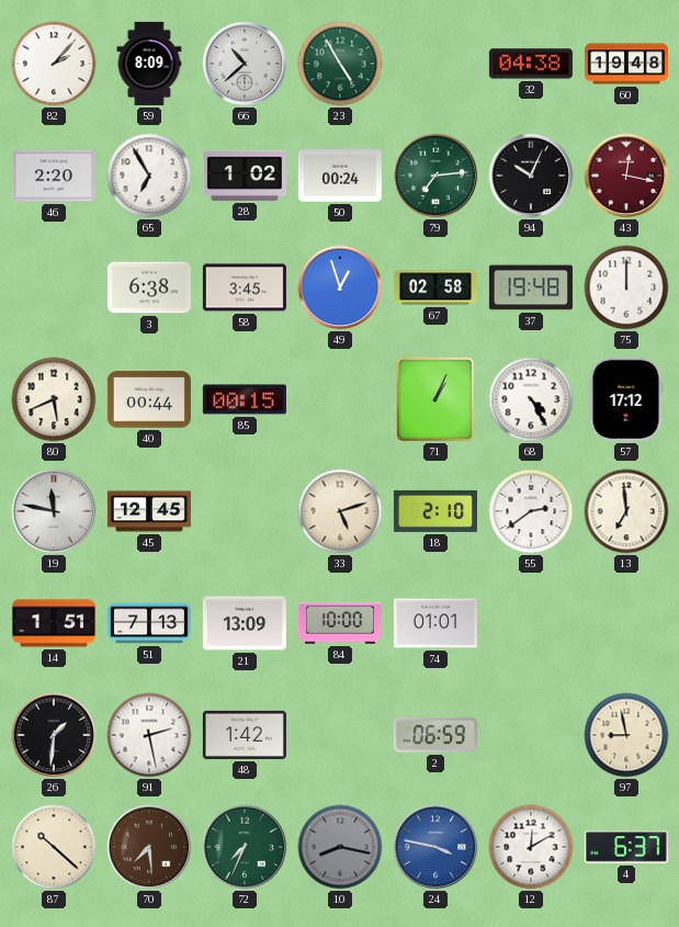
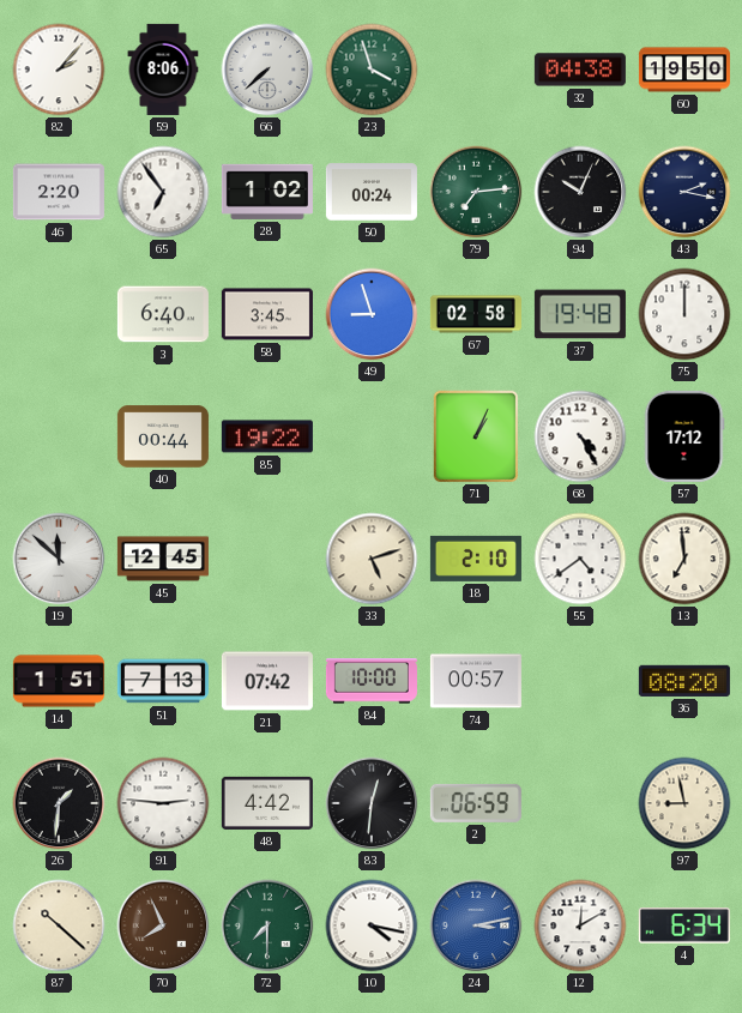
59: 8:09 -> 8:06 (163, 70)
66: 10:38 -> 7:38 (267, 70)
23: 4:55 -> 3:57 (372, 70)
60: 19:48 -> 19:50 (684, 70)
65: 6:55 -> 6:54 (163, 192)
43: 12:17 -> 2:17 (684, 192)
43 dial: burgundy -> navy (684, 192)
3: 6:38 -> 6:40 (163, 314)
49: 12:57 -> 8:57 (372, 314)
80: 5:41 -> none (54, 399)
85: 00:15 -> 19:22 (267, 436)
19: 11:47 -> 11:52 (59, 559)
55: 2:39 -> 4:39 (580, 559)
21: 13:09 -> 07:42 (267, 681)
74: 01:01 -> 00:57 (476, 681)
36: none -> 08:20 (684, 681)
91: 2:28 -> 2:46 (163, 803)
48: 1:42 -> 4:42 (267, 803)
83: none -> 12:31 (372, 803)
70: 7:29 -> 7:56 (163, 925)
72: 7:34 -> 7:30 (267, 925)
10: 8:17 -> 4:17 (372, 925)
10 dial: grey -> white (372, 925)
24: 3:47 -> 3:13 (476, 925)
4: 6:37 -> 6:34 (684, 925)
